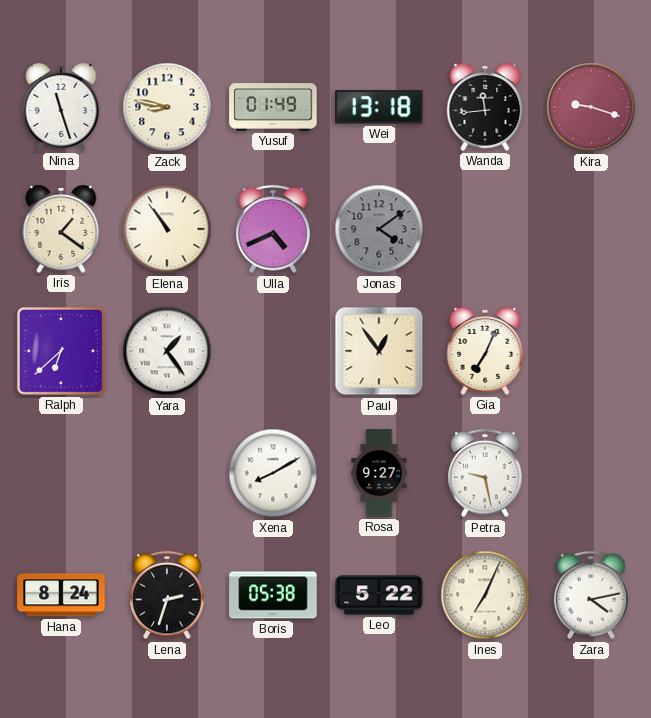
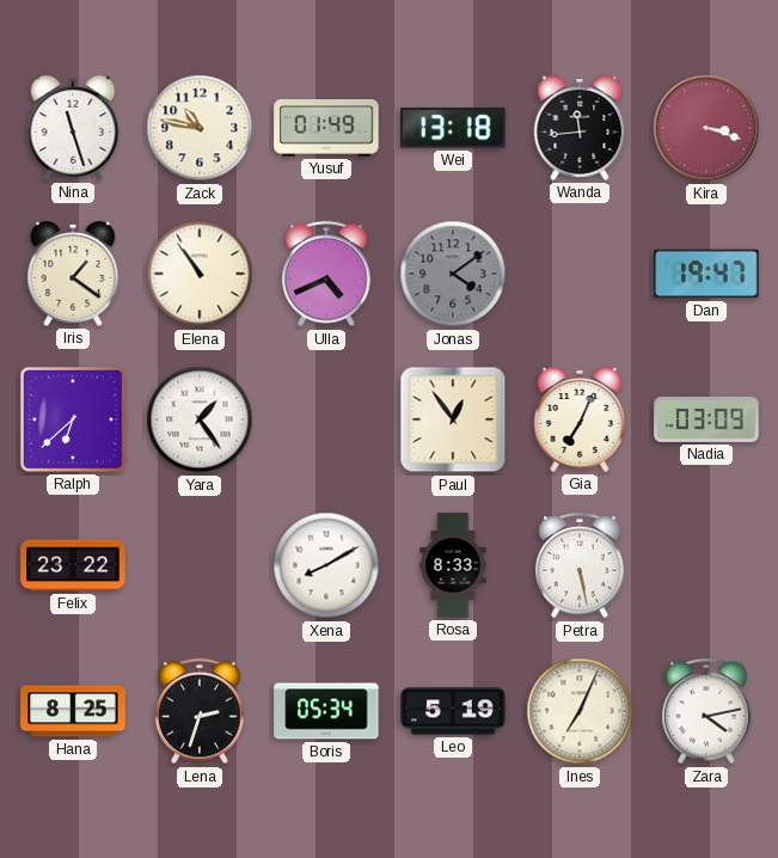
Zack: 8:47 -> 10:47 (200, 128)
Kira: 9:18 -> 3:18 (706, 128)
Dan: none -> 19:47 (706, 274)
Nadia: none -> 03:09 (706, 419)
Felix: none -> 23:22 (73, 565)
Rosa: 9:27 -> 8:33 (453, 565)
Petra: 9:28 -> 5:28 (580, 565)
Hana: 8:24 -> 8:25 (73, 711)
Boris: 05:38 -> 05:34 (326, 711)
Leo: 5:22 -> 5:19 (453, 711)
